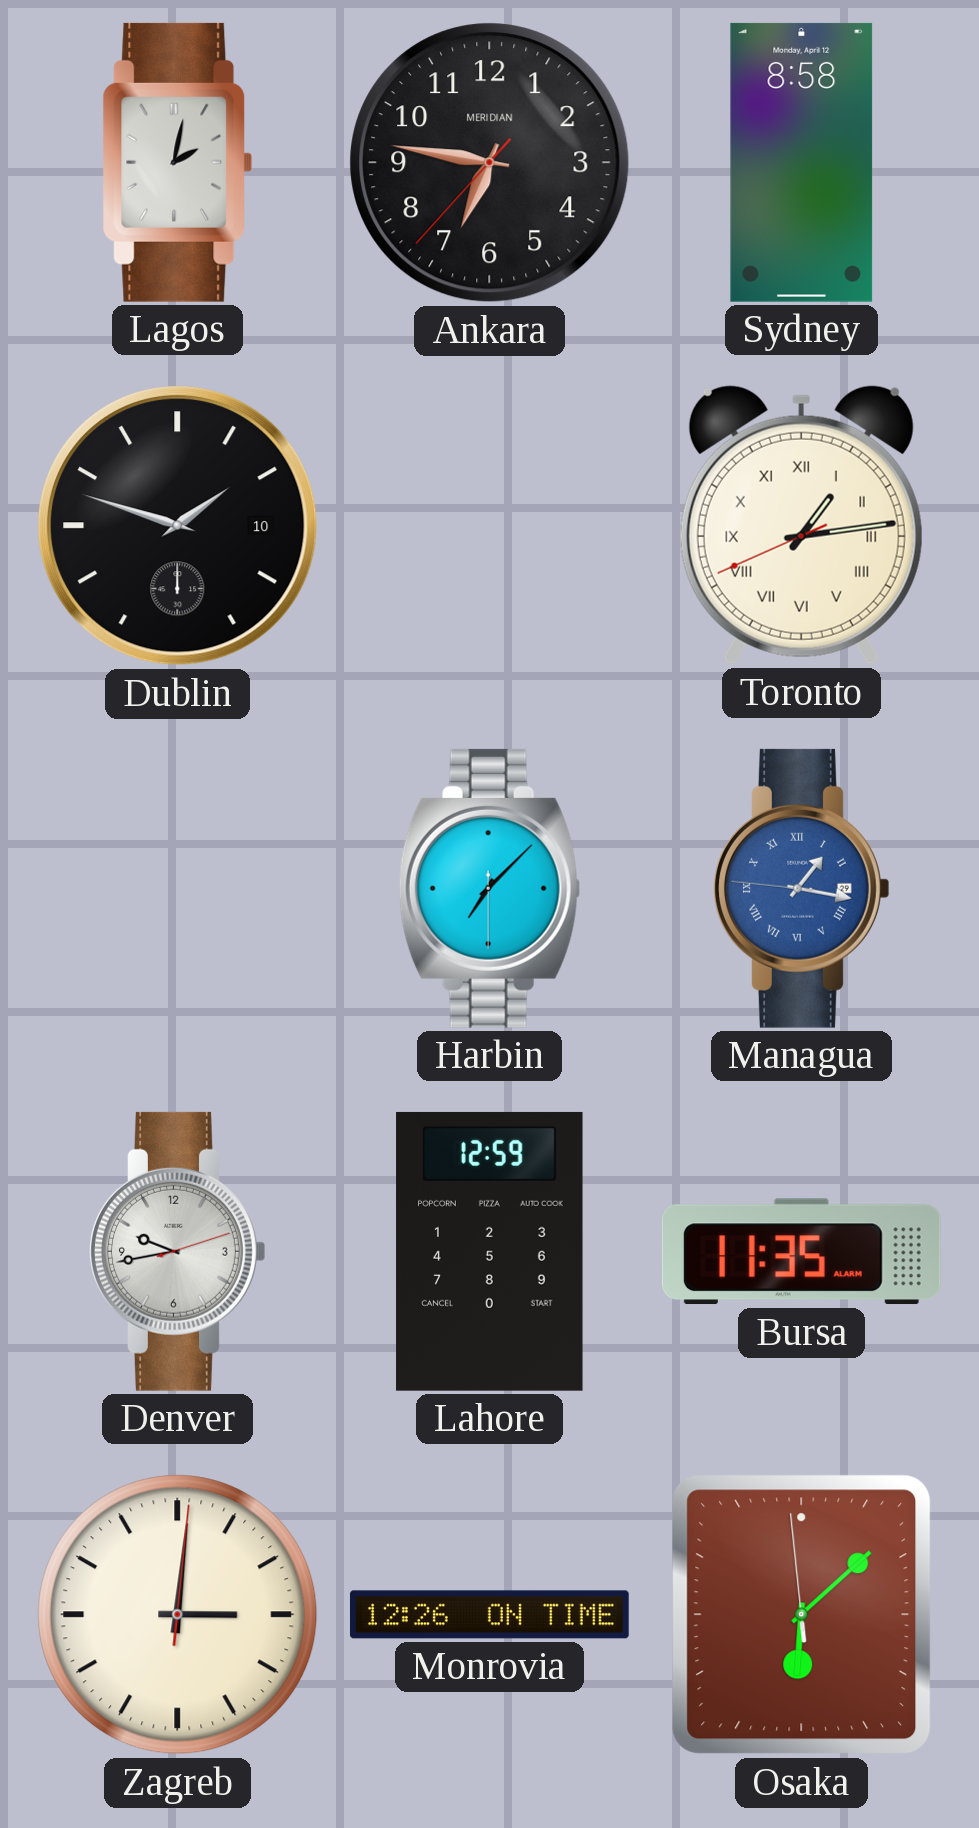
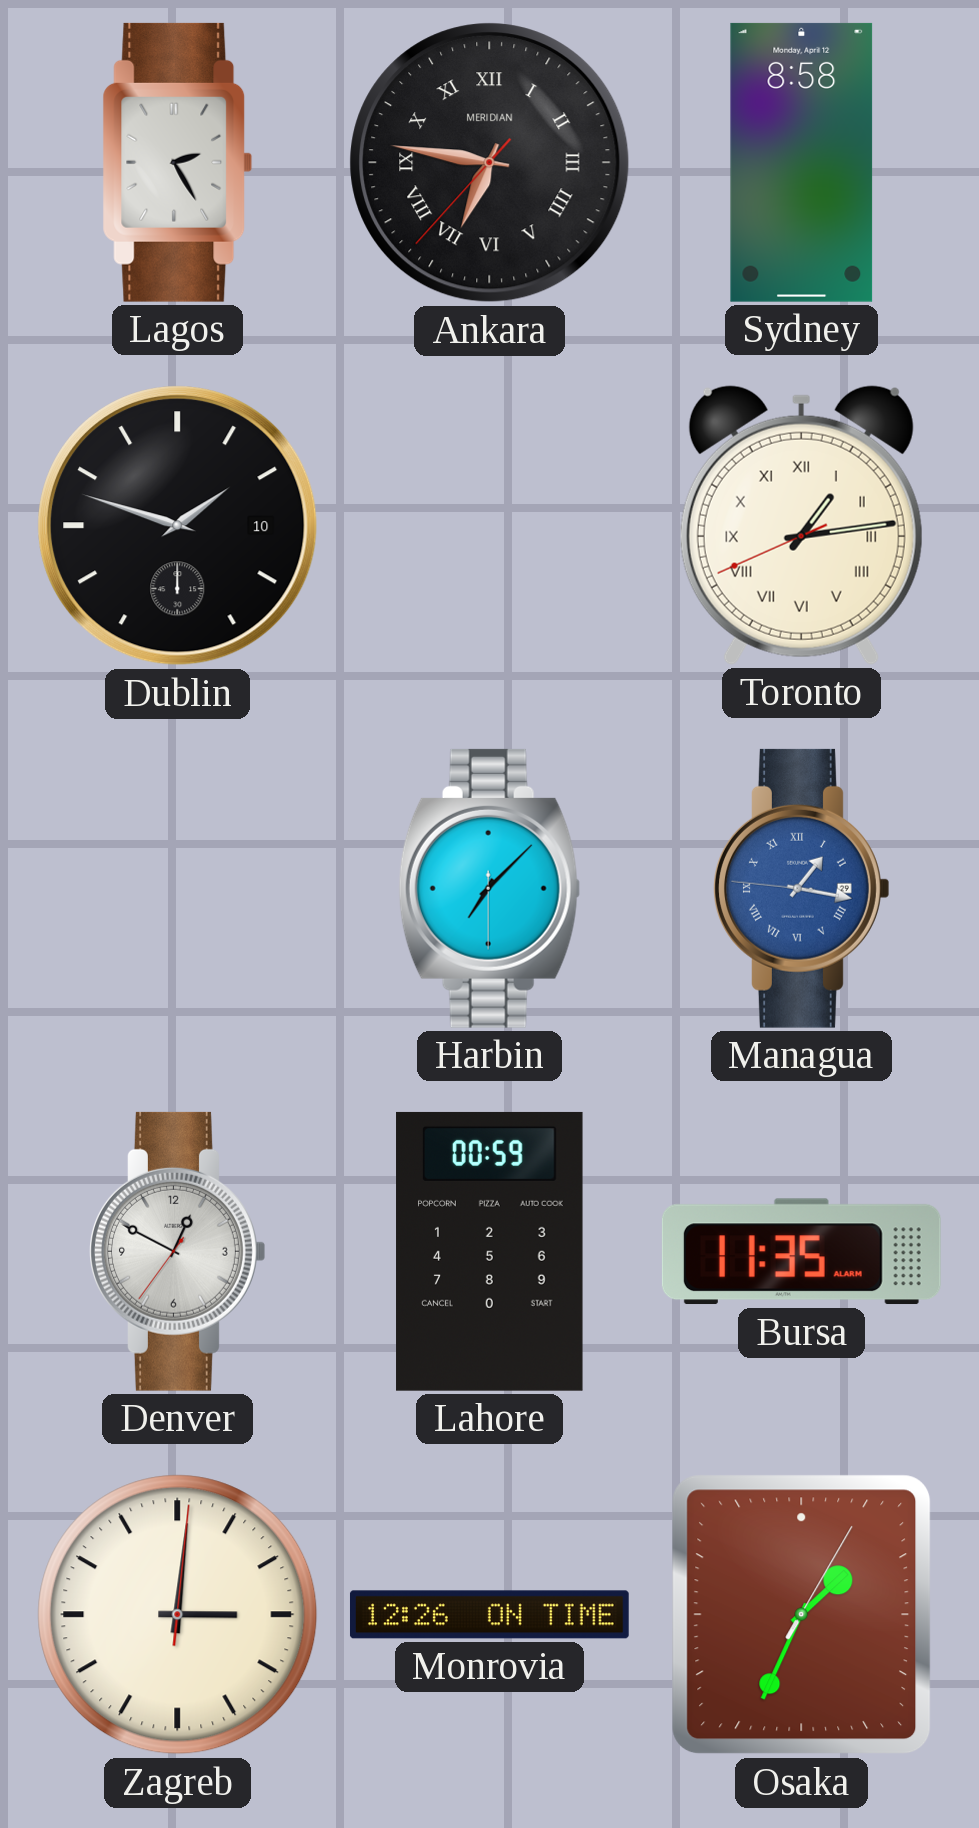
Lagos: 2:02 -> 2:25 (178, 162)
Ankara numerals: Arabic -> Roman (490, 163)
Denver: 9:43 -> 12:49 (178, 1251)
Lahore: 12:59 -> 00:59 (490, 1251)
Osaka: 6:07 -> 1:34 (802, 1615)
